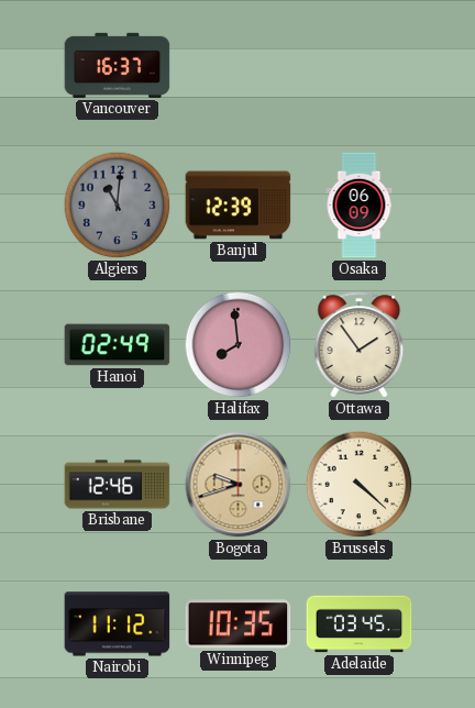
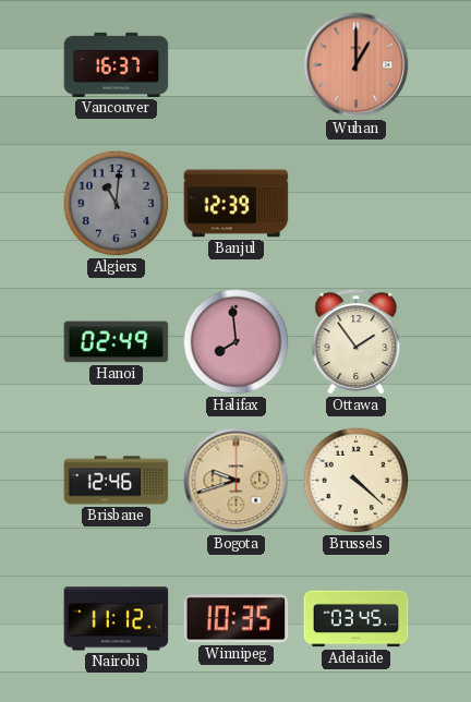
Wuhan: none -> 1:00 (357, 65)
Osaka: 06:09 -> none (360, 206)
